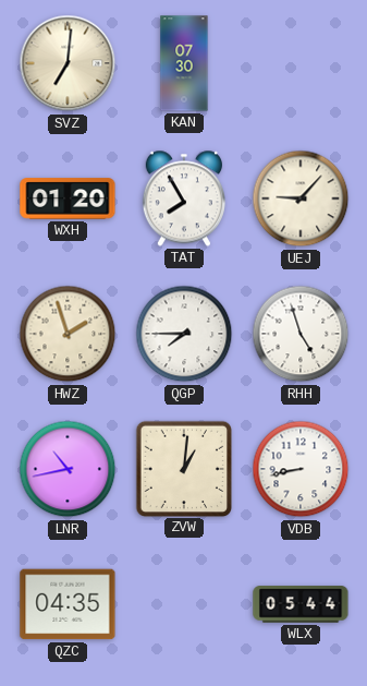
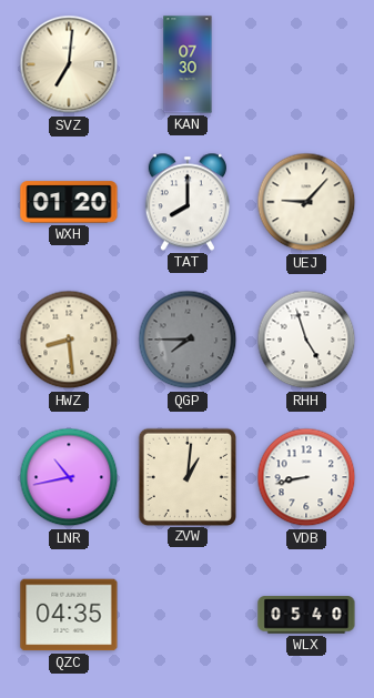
TAT: 7:55 -> 8:00 (188, 202)
HWZ: 1:57 -> 8:29 (69, 340)
QGP dial: white -> grey (188, 340)
WLX: 05:44 -> 05:40 (306, 615)
